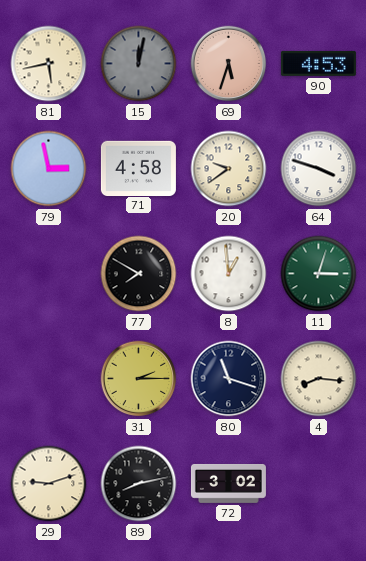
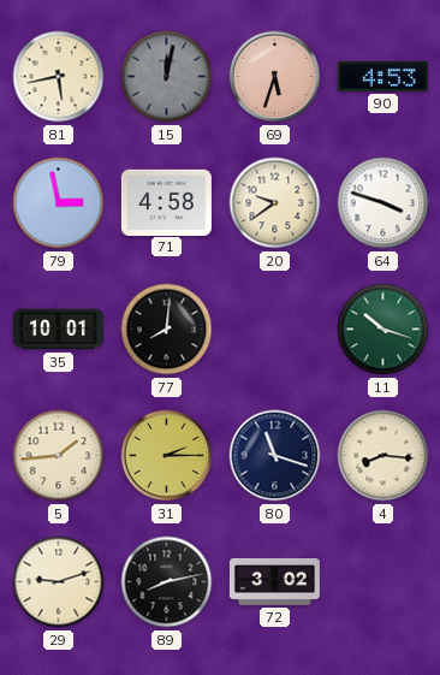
35: none -> 10:01 (58, 330)
77: 7:50 -> 8:01 (167, 330)
8: 12:59 -> none (229, 274)
11: 3:03 -> 10:18 (383, 330)
5: none -> 1:44 (59, 456)
